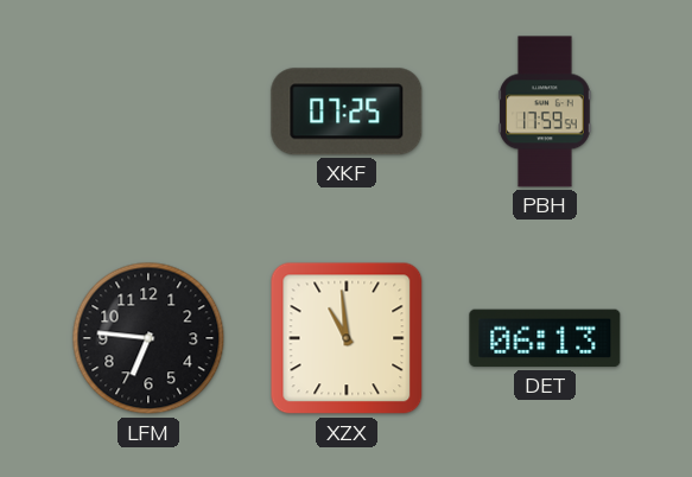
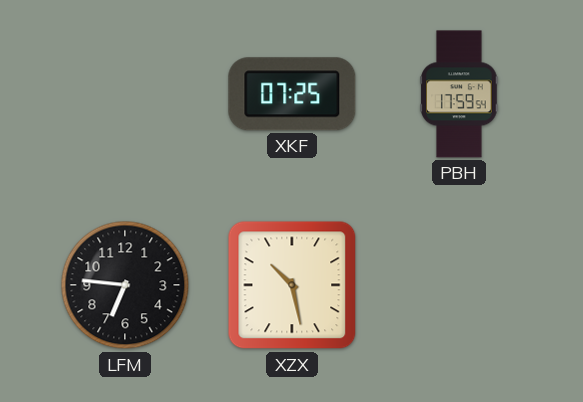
XZX: 10:59 -> 10:28 (292, 285)
DET: 06:13 -> none (545, 338)
